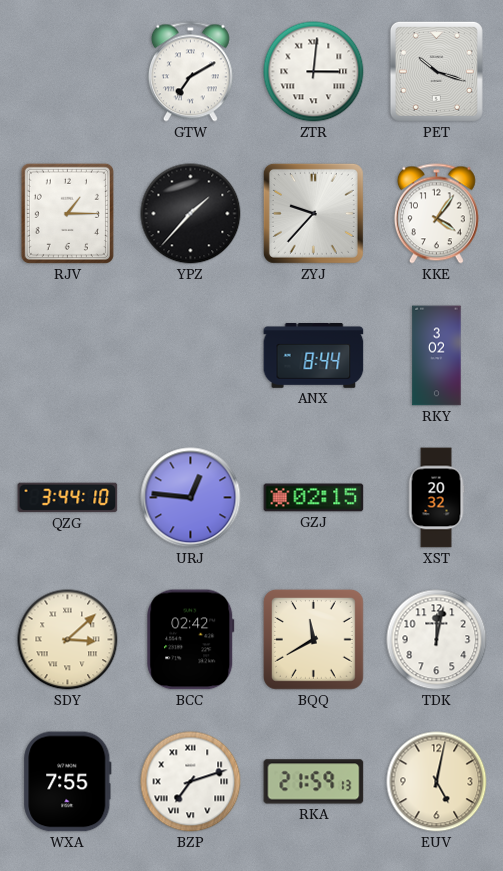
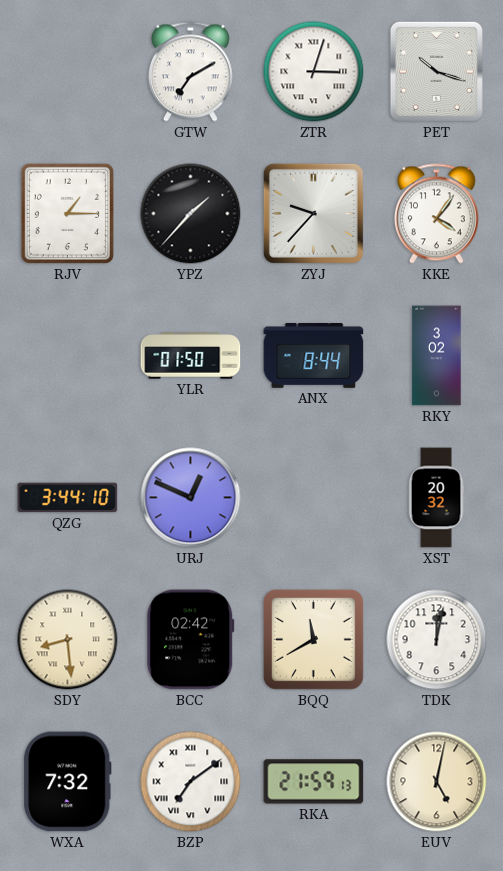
ZTR: 3:01 -> 3:03 (314, 72)
YLR: none -> 01:50 (191, 356)
URJ: 12:46 -> 12:49 (191, 498)
GZJ: 02:15 -> none (314, 498)
SDY: 3:08 -> 8:29 (68, 640)
WXA: 7:55 -> 7:32 (68, 782)
BZP: 7:12 -> 7:09 (191, 782)
